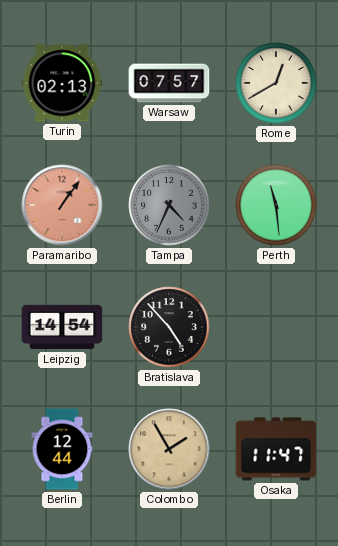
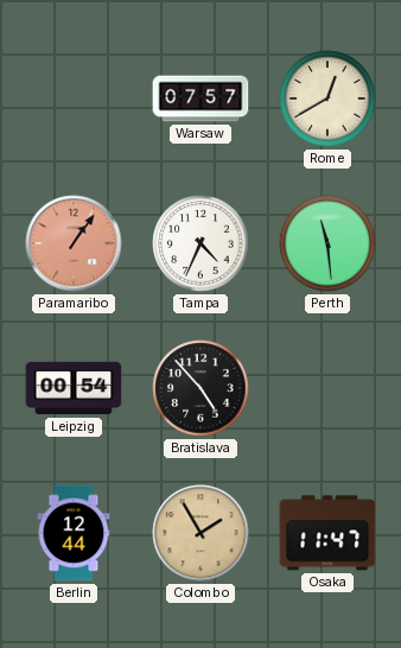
Turin: 02:13 -> none (62, 83)
Tampa dial: grey -> white (200, 243)
Leipzig: 14:54 -> 00:54 (74, 388)
